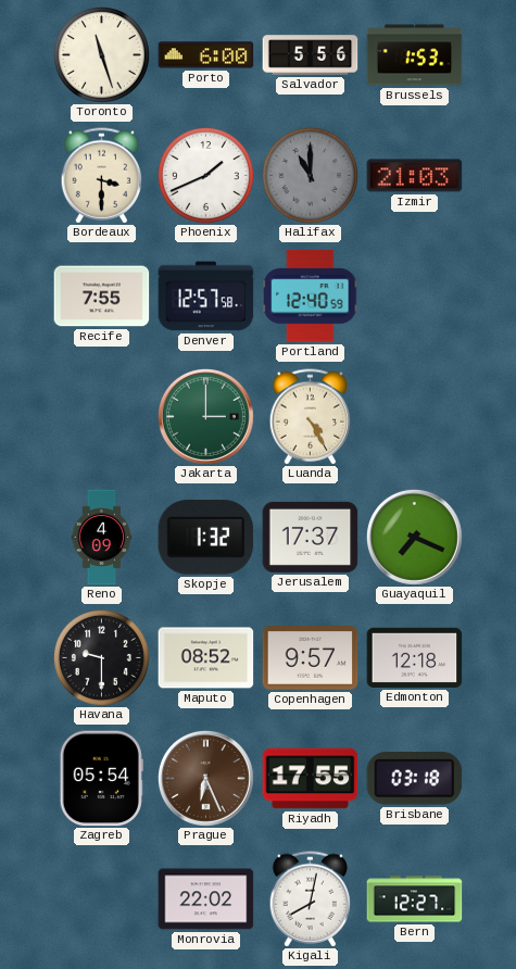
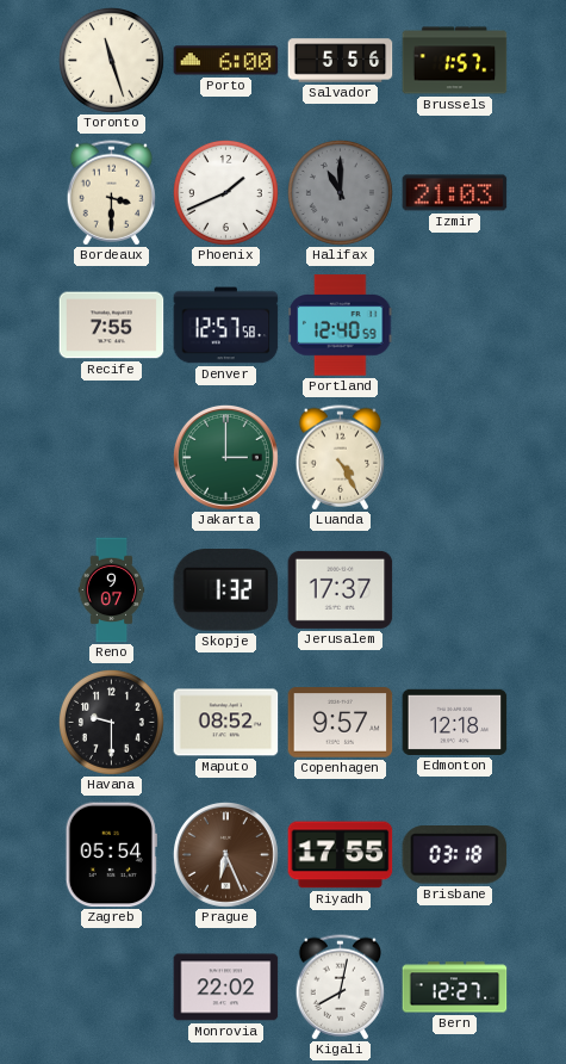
Brussels: 1:53 -> 1:57 (455, 61)
Reno: 4:09 -> 9:07 (112, 590)
Guayaquil: 7:19 -> none (414, 537)
